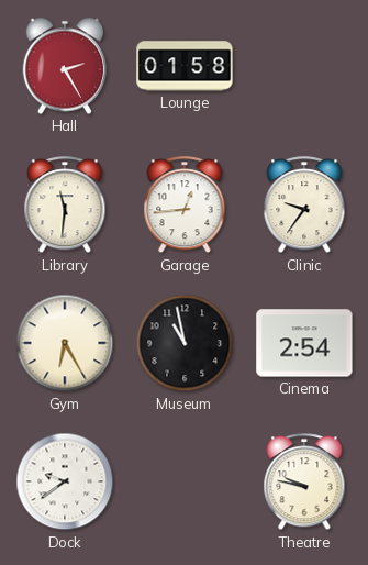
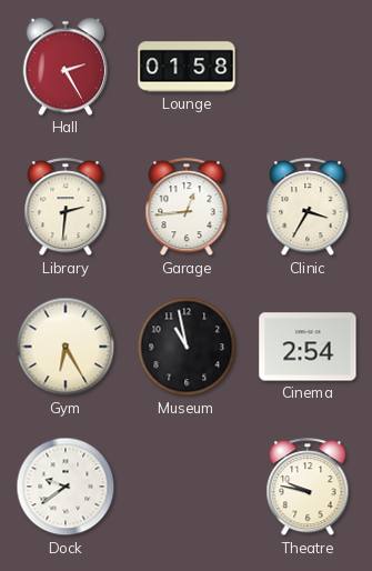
Library: 11:31 -> 2:31 (66, 208)
Clinic: 9:36 -> 3:35 (308, 208)
